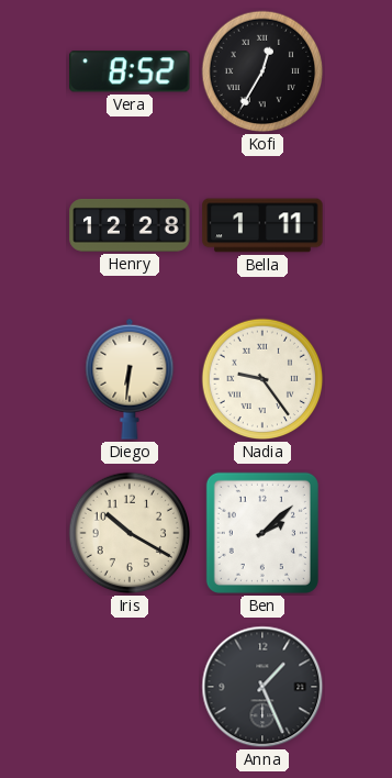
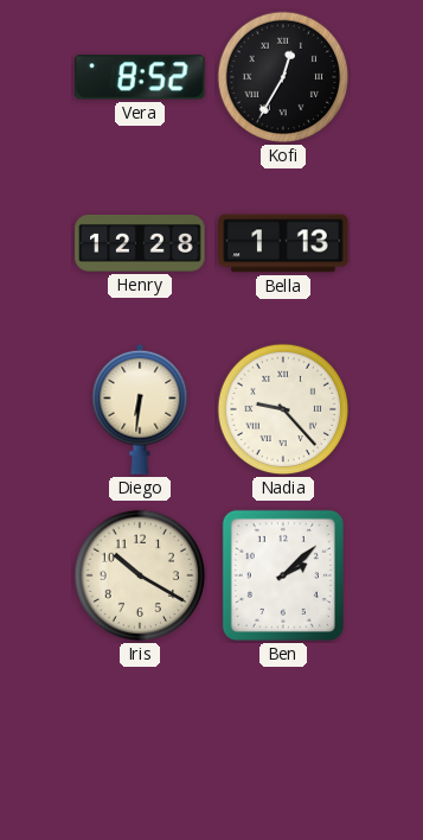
Bella: 1:11 -> 1:13 (283, 243)
Nadia: 9:24 -> 9:23 (283, 409)
Anna: 1:26 -> none (262, 687)
